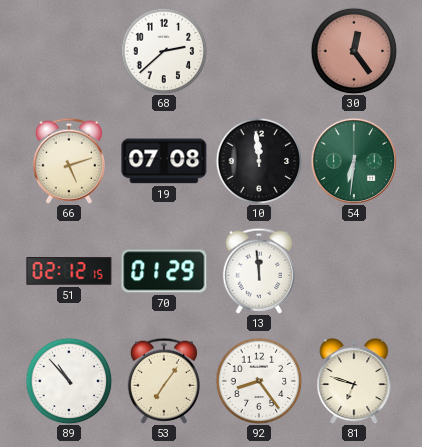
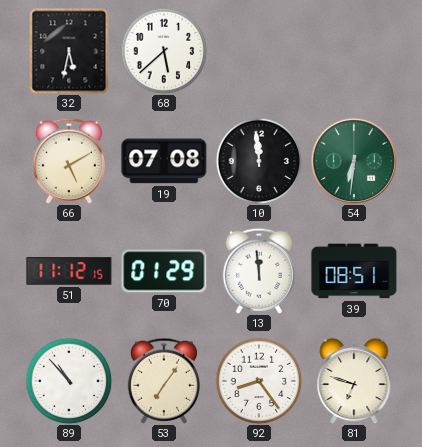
32: none -> 5:32 (69, 51)
68: 2:38 -> 5:38 (164, 51)
30: 12:24 -> none (354, 51)
66: 5:12 -> 5:10 (69, 161)
51: 02:12 -> 11:12 (69, 271)
39: none -> 08:51 (354, 271)
